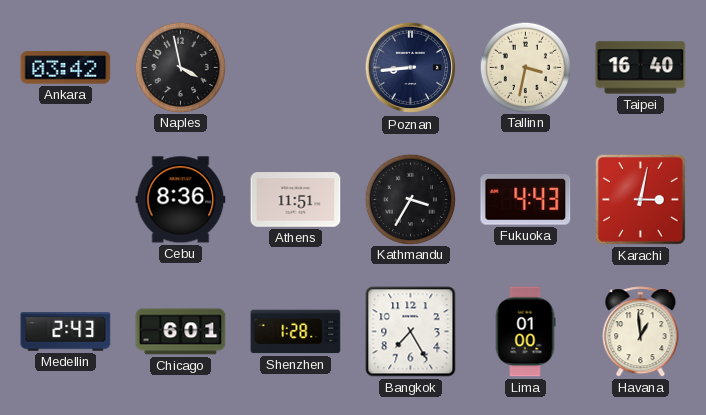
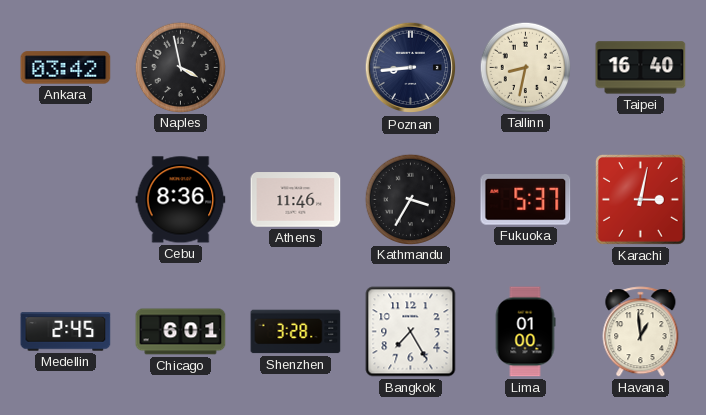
Tallinn: 3:32 -> 8:32 (525, 67)
Athens: 11:51 -> 11:46 (296, 200)
Fukuoka: 4:43 -> 5:37 (526, 200)
Medellin: 2:43 -> 2:45 (66, 332)
Shenzhen: 1:28 -> 3:28 (296, 332)
